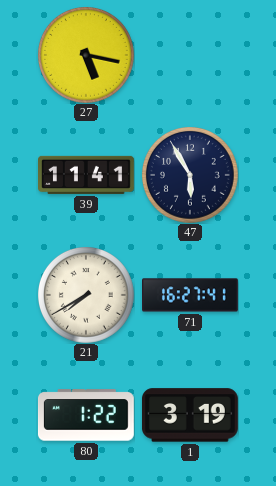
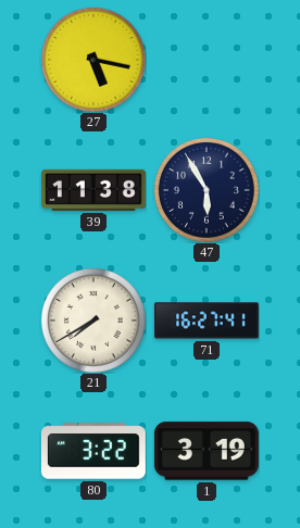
39: 11:41 -> 11:38 (95, 190)
80: 1:22 -> 3:22 (93, 451)
